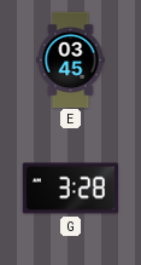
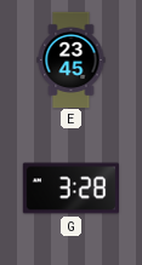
E: 03:45 -> 23:45 (72, 59)
